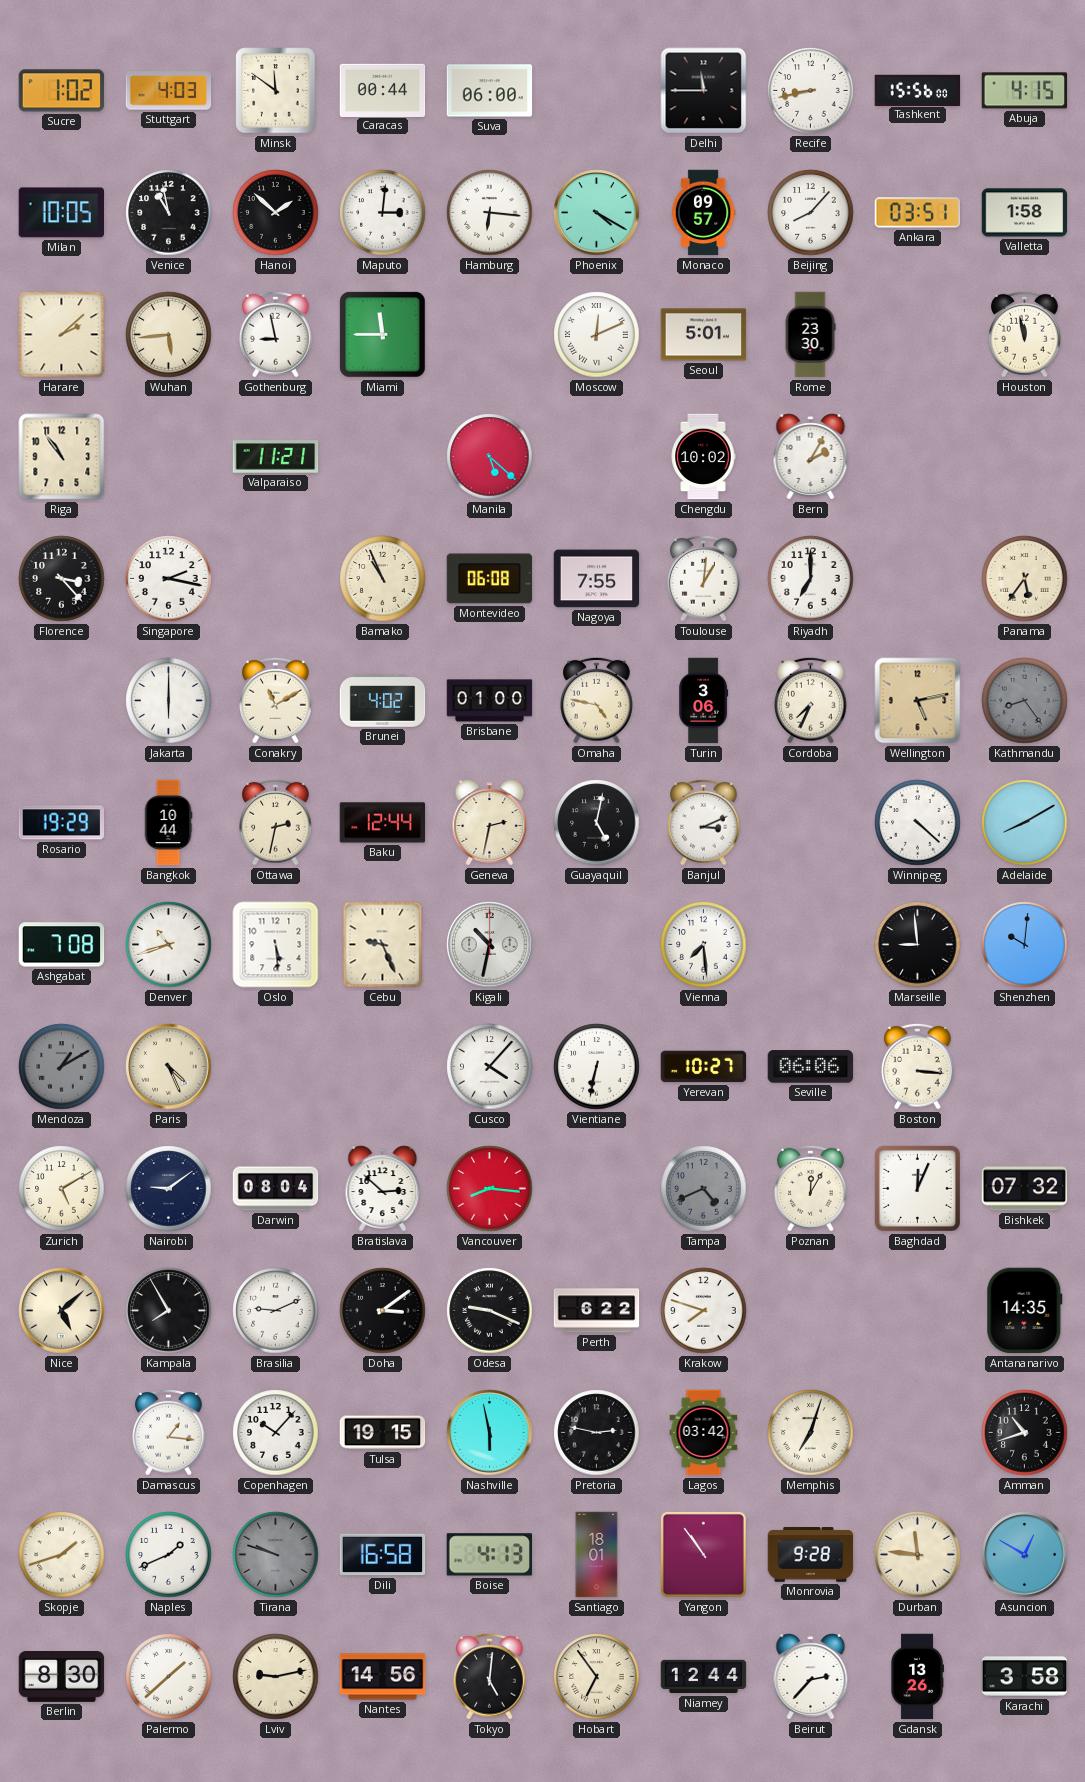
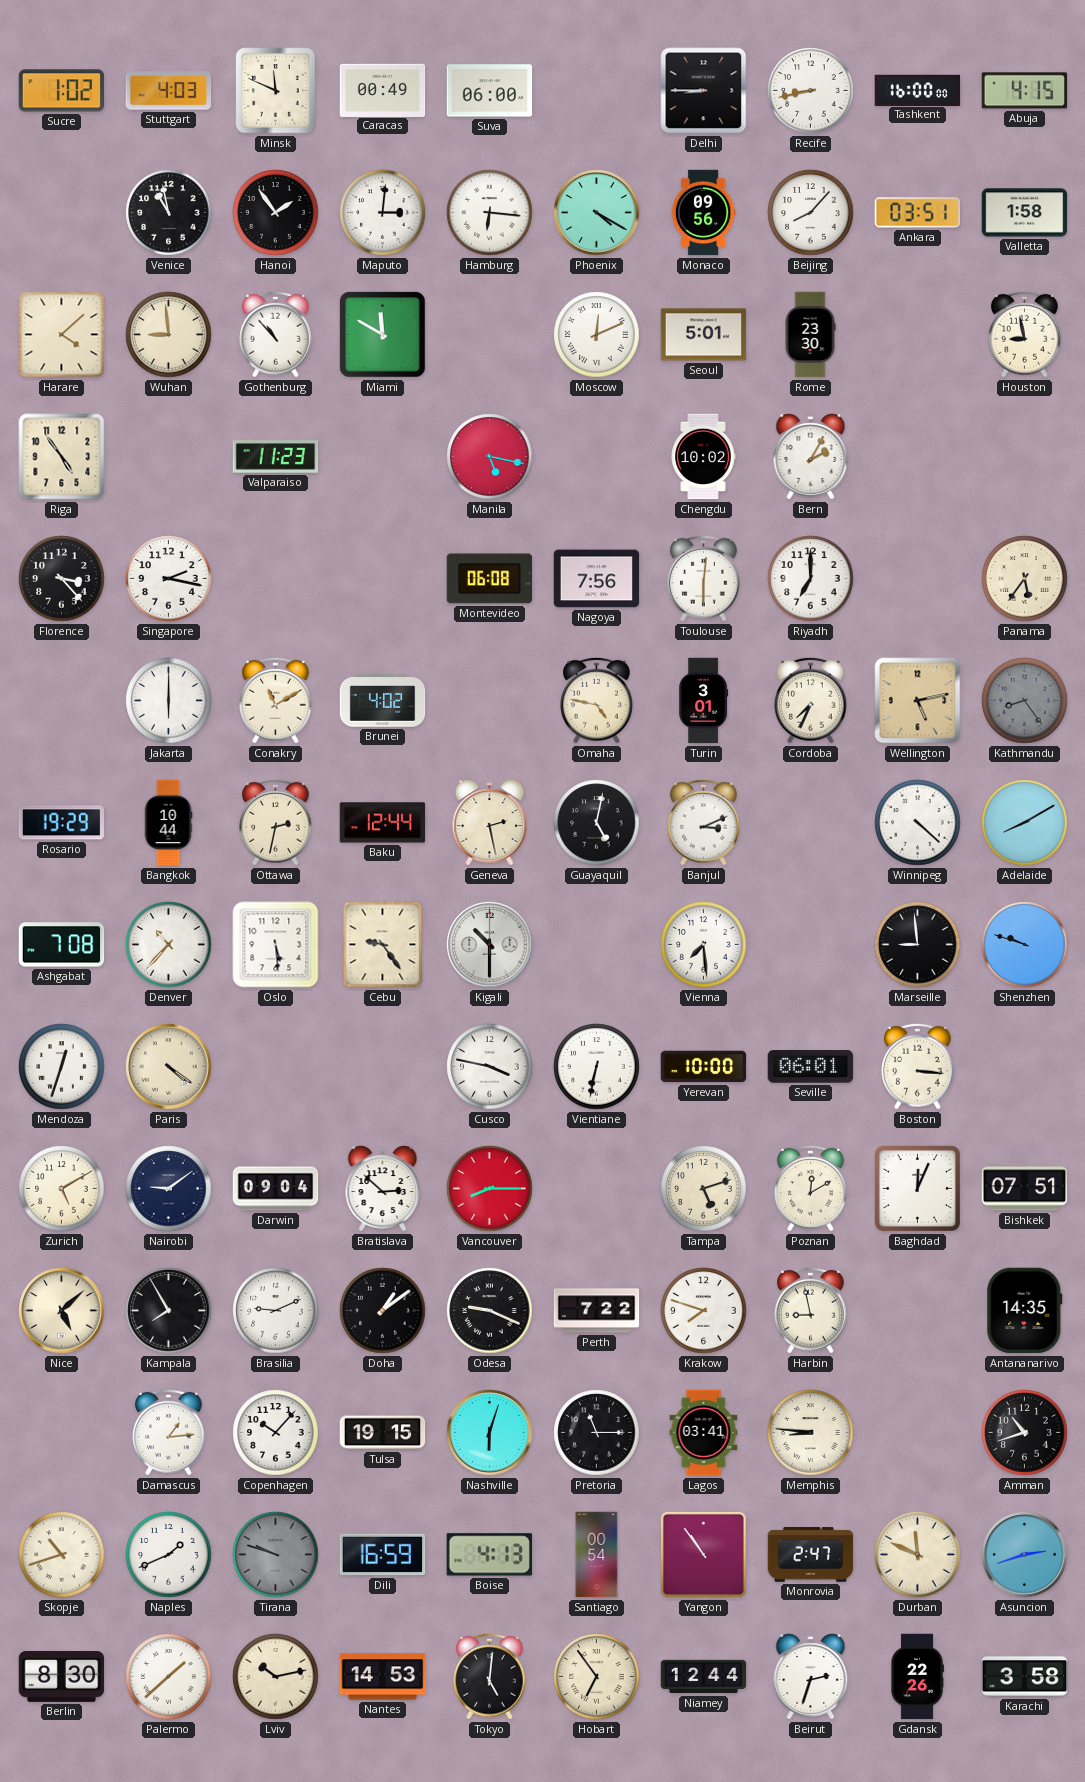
Minsk: 11:51 -> 11:49 (276, 91)
Caracas: 00:44 -> 00:49 (383, 90)
Delhi: 11:45 -> 8:45 (704, 91)
Tashkent: 15:56 -> 16:00 (918, 90)
Milan: 10:05 -> none (62, 213)
Hanoi: 1:52 -> 1:54 (276, 213)
Monaco: 09:57 -> 09:56 (703, 213)
Harare: 2:08 -> 4:08 (62, 335)
Wuhan: 5:44 -> 8:59 (169, 335)
Gothenburg: 8:58 -> 10:53 (276, 334)
Miami: 11:45 -> 11:50 (383, 335)
Houston: 11:58 -> 8:58 (1025, 334)
Riga: 10:54 -> 4:54 (62, 457)
Valparaiso: 11:21 -> 11:23 (276, 457)
Manila: 5:22 -> 5:17 (490, 457)
Bamako: 10:56 -> none (383, 579)
Nagoya: 7:55 -> 7:56 (597, 579)
Toulouse: 1:01 -> 6:01 (704, 578)
Brisbane: 01:00 -> none (490, 701)
Turin: 3:06 -> 3:01 (704, 701)
Geneva: 2:32 -> 2:28 (490, 823)
Denver: 10:42 -> 10:37 (169, 945)
Cebu: 9:26 -> 9:24 (383, 945)
Kigali: 10:32 -> 10:30 (490, 945)
Shenzhen: 10:01 -> 9:48 (1025, 945)
Mendoza: 1:10 -> 12:33 (62, 1067)
Mendoza dial: grey -> white (62, 1067)
Paris: 4:26 -> 4:21 (169, 1067)
Cusco: 4:07 -> 3:47 (490, 1067)
Yerevan: 10:27 -> 10:00 (704, 1067)
Seville: 06:06 -> 06:01 (811, 1067)
Darwin: 08:04 -> 09:04 (276, 1189)
Vancouver: 8:16 -> 8:15 (490, 1189)
Tampa: 4:41 -> 5:12 (704, 1189)
Tampa dial: grey -> cream (704, 1189)
Poznan: 12:05 -> 12:10 (811, 1188)
Bishkek: 07:32 -> 07:51 (1025, 1189)
Doha: 3:09 -> 1:09 (383, 1311)
Perth: 6:22 -> 7:22 (597, 1311)
Harbin: none -> 8:58 (811, 1310)
Damascus: 1:16 -> 1:14 (169, 1432)
Nashville: 5:58 -> 6:03 (490, 1433)
Pretoria: 2:47 -> 11:15 (597, 1433)
Lagos: 03:42 -> 03:41 (704, 1433)
Memphis: 7:03 -> 8:46 (811, 1433)
Skopje: 1:42 -> 10:42 (62, 1555)
Dili: 16:58 -> 16:59 (383, 1555)
Santiago: 18:01 -> 00:54 (597, 1555)
Monrovia: 9:28 -> 2:47 (811, 1555)
Durban: 11:46 -> 11:49 (918, 1555)
Asuncion: 12:50 -> 2:42 (1025, 1555)
Lviv: 9:13 -> 10:13 (276, 1677)
Nantes: 14:56 -> 14:53 (383, 1677)
Beirut: 2:37 -> 2:33 (811, 1677)
Gdansk: 13:26 -> 22:26 (917, 1677)
